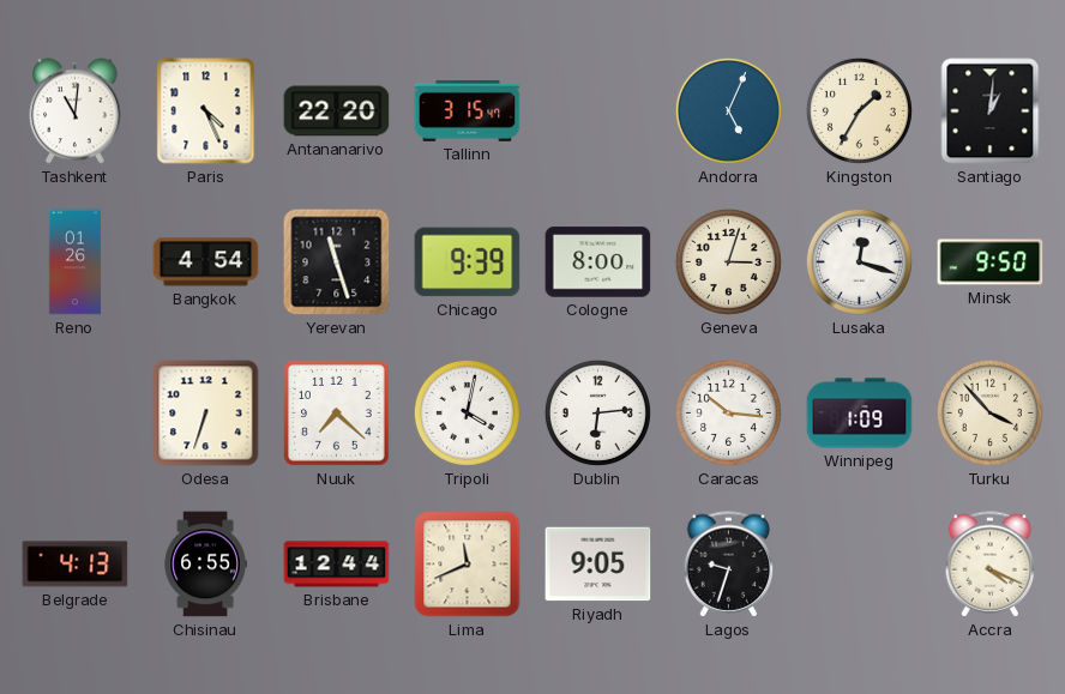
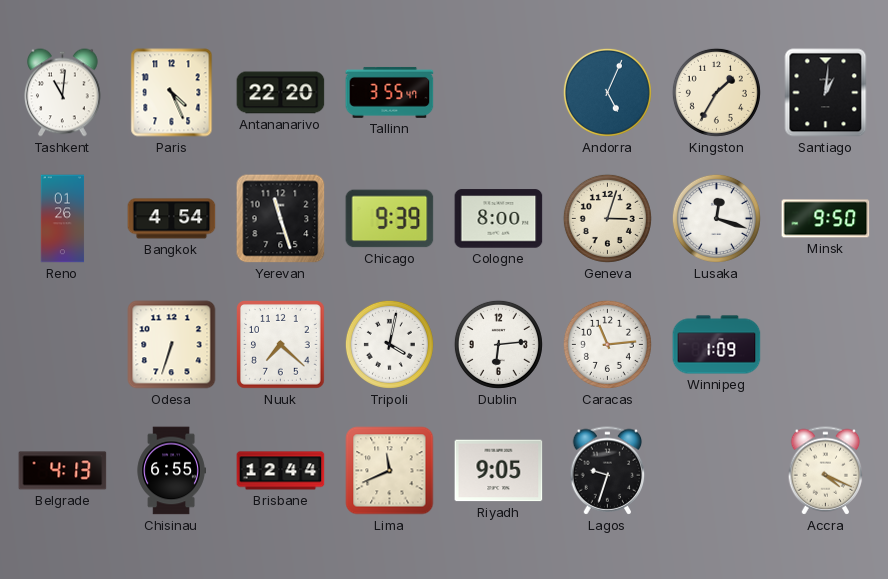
Tallinn: 3:15 -> 3:55 (390, 92)
Caracas: 10:16 -> 11:14 (607, 344)
Turku: 3:53 -> none (989, 412)
